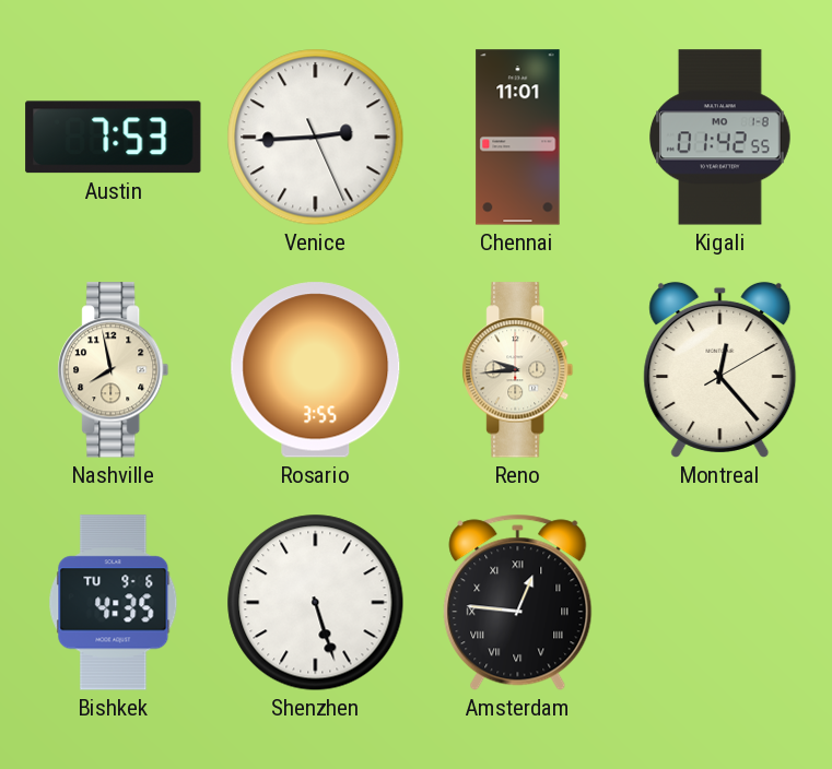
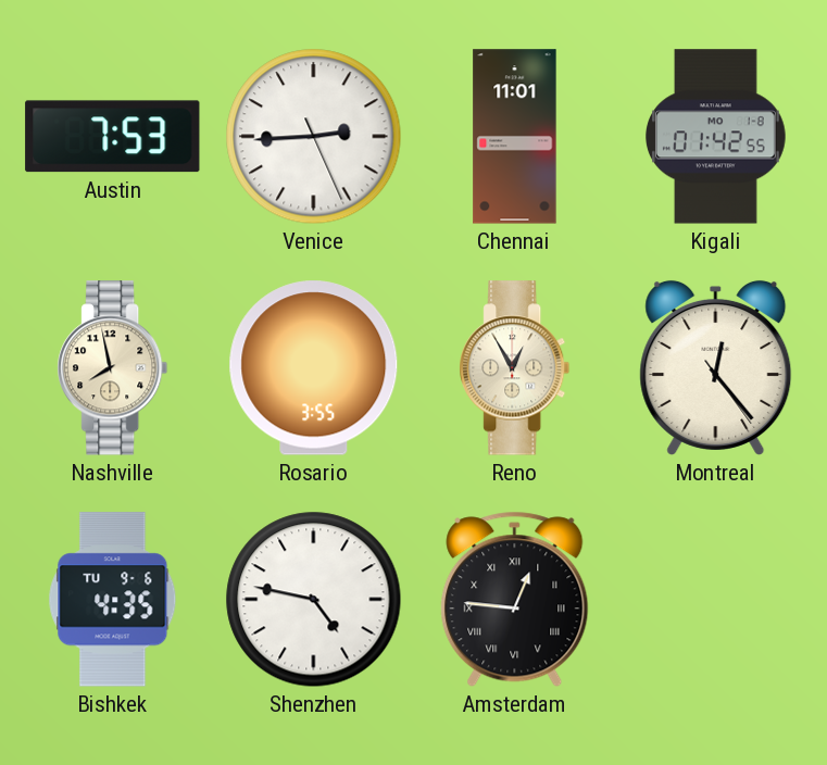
Reno: 9:44 -> 12:55 (515, 368)
Montreal: 12:23:10 -> 12:23:24 (716, 367)
Shenzhen: 5:27 -> 4:47 (314, 600)
